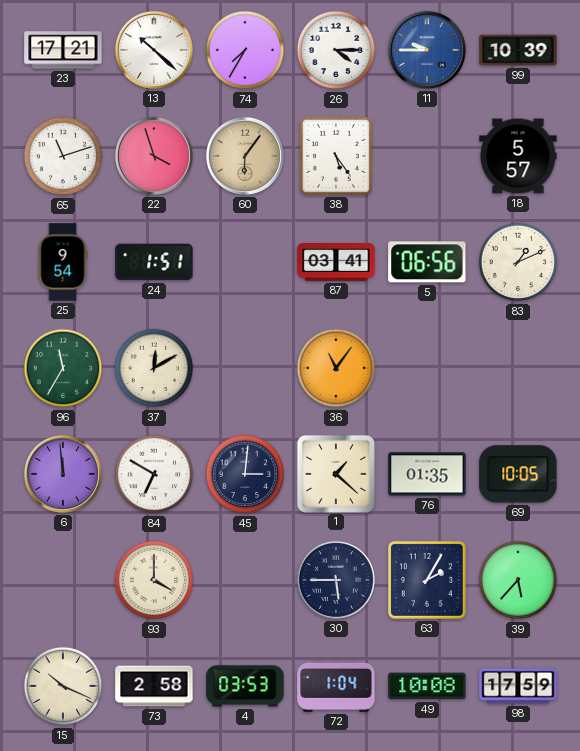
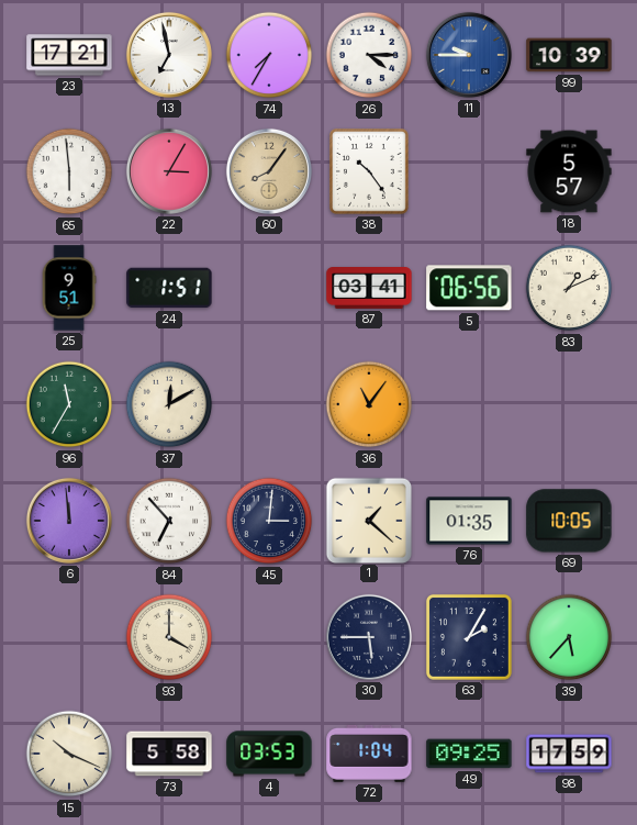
13: 10:22 -> 6:58 (169, 55)
65: 11:12 -> 5:59 (69, 171)
22: 3:57 -> 3:05 (169, 171)
60: 6:06 -> 8:06 (269, 171)
38: 5:24 -> 10:24 (369, 171)
25: 9:54 -> 9:51 (69, 288)
84: 6:50 -> 6:53 (169, 521)
73: 2:58 -> 5:58 (169, 754)
49: 10:08 -> 09:25 (469, 754)
